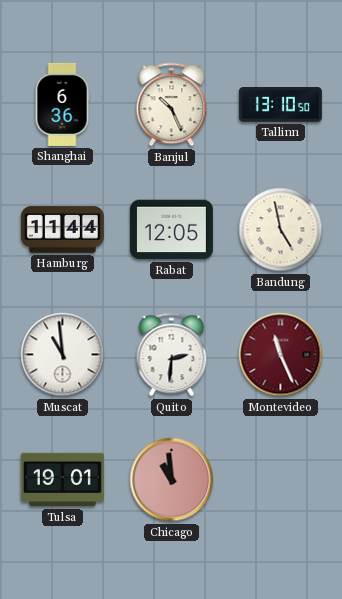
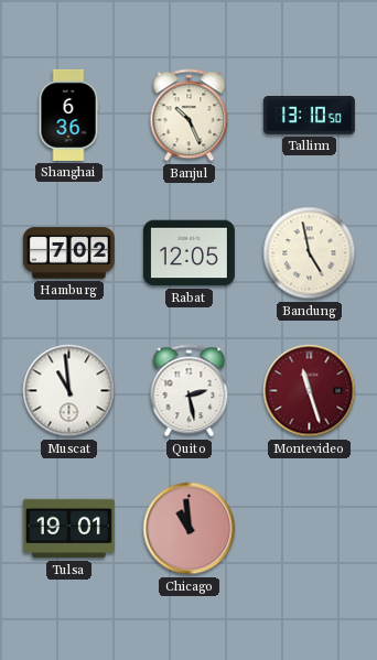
Hamburg: 11:44 -> 7:02 (68, 253)
Quito: 2:31 -> 2:28 (190, 391)
Montevideo: 11:26 -> 11:27 (310, 391)
